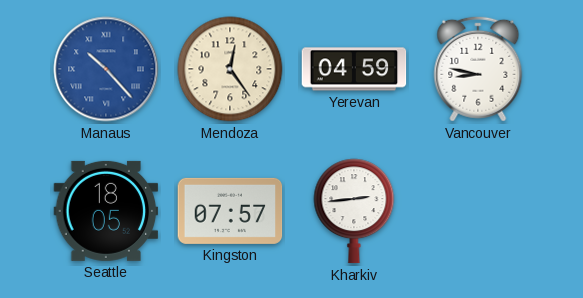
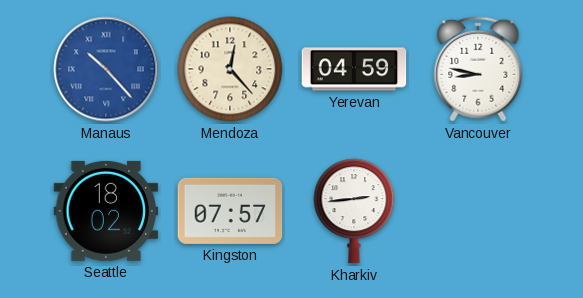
Mendoza: 12:24 -> 12:23 (230, 69)
Seattle: 18:05 -> 18:02 (106, 211)
